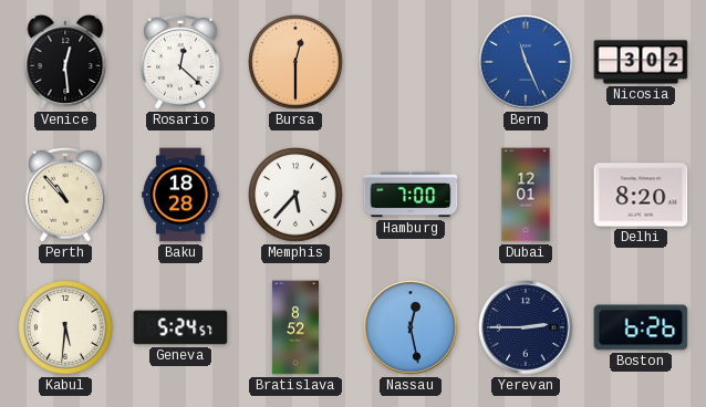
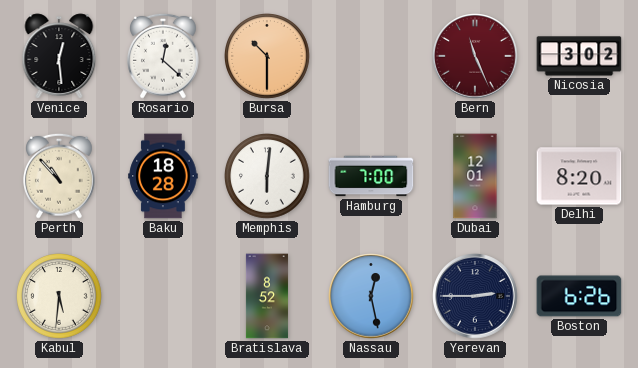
Bursa: 12:30 -> 10:30 (268, 57)
Bern dial: blue -> burgundy (475, 56)
Memphis: 5:37 -> 6:01 (268, 177)
Geneva: 5:24 -> none (180, 327)
